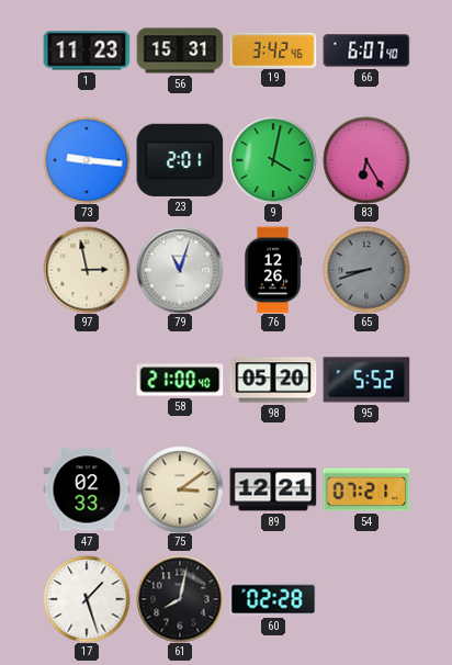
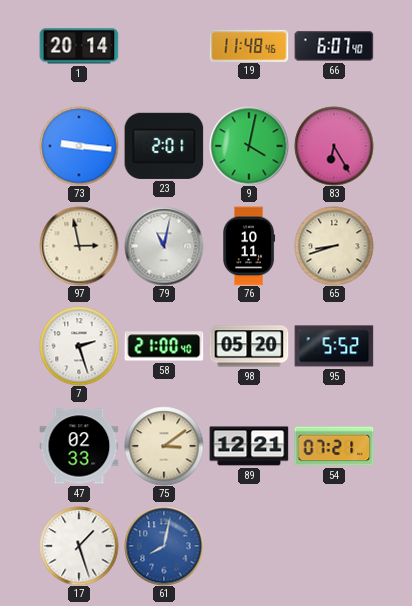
1: 11:23 -> 20:14 (79, 46)
56: 15:31 -> none (180, 50)
19: 3:42 -> 11:48 (249, 45)
79: 11:03 -> 11:02 (164, 246)
76: 12:26 -> 10:11 (250, 246)
65 dial: grey -> cream (334, 246)
7: none -> 2:27 (79, 346)
61 dial: black -> blue (164, 546)
60: 02:28 -> none (273, 599)
